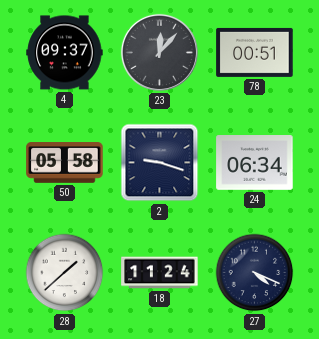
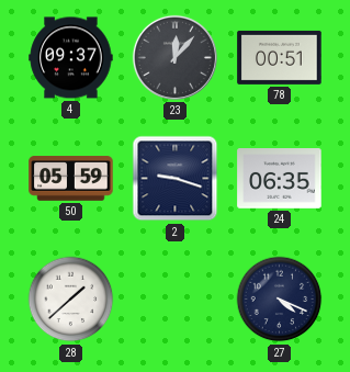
50: 05:58 -> 05:59 (71, 179)
24: 06:34 -> 06:35 (280, 179)
18: 11:24 -> none (160, 273)
